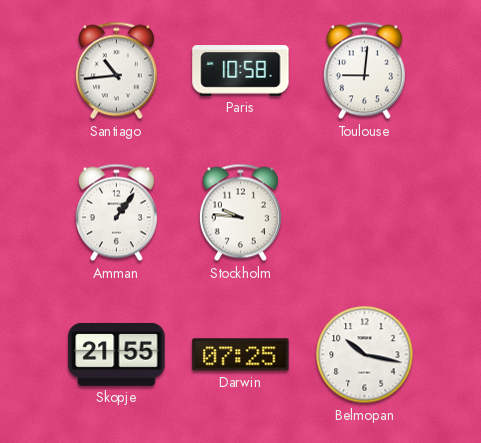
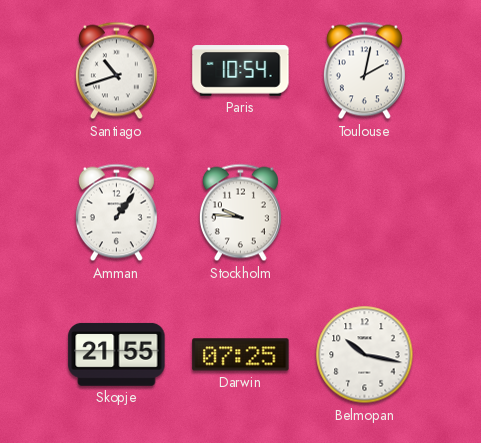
Santiago: 10:44 -> 10:42 (116, 71)
Paris: 10:58 -> 10:54 (241, 71)
Toulouse: 9:01 -> 2:02 (364, 71)
